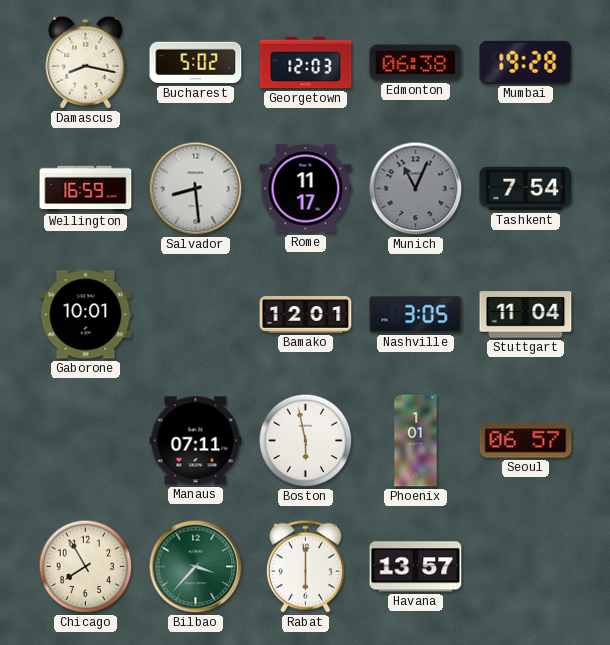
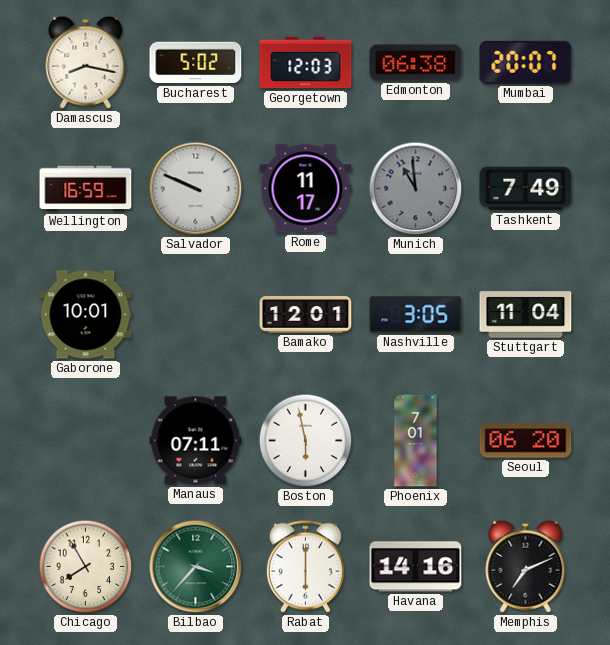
Mumbai: 19:28 -> 20:07 (526, 62)
Salvador: 8:29 -> 9:49 (196, 189)
Munich: 11:04 -> 10:59 (416, 189)
Tashkent: 7:54 -> 7:49 (526, 189)
Phoenix: 1:01 -> 7:01 (416, 441)
Seoul: 06:57 -> 06:20 (526, 441)
Havana: 13:57 -> 14:16 (416, 567)
Memphis: none -> 7:11 (526, 566)
